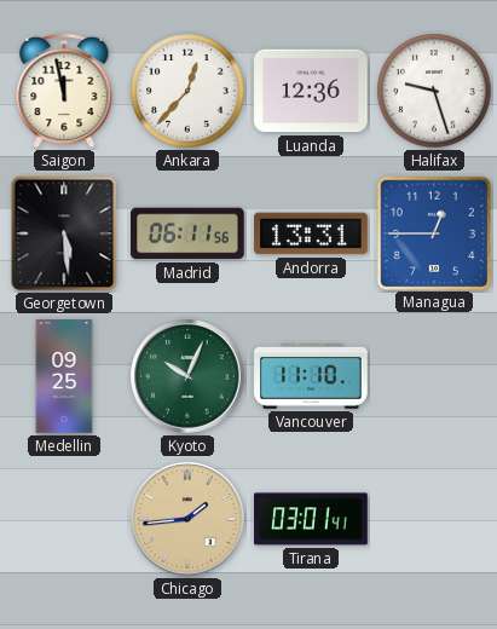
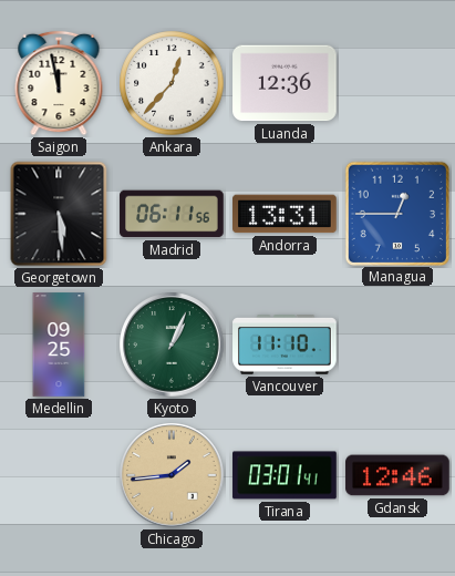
Halifax: 9:27 -> none (434, 91)
Kyoto: 10:04 -> 1:04 (172, 344)
Gdansk: none -> 12:46 (397, 475)
